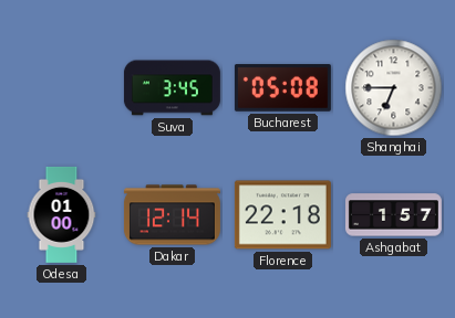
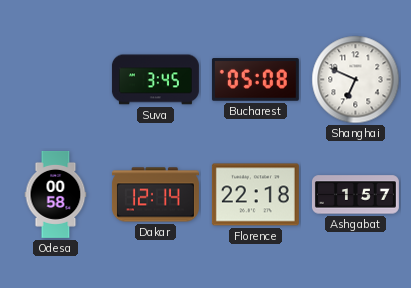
Shanghai: 6:45 -> 6:49 (356, 80)
Odesa: 01:00 -> 00:58 (56, 194)
